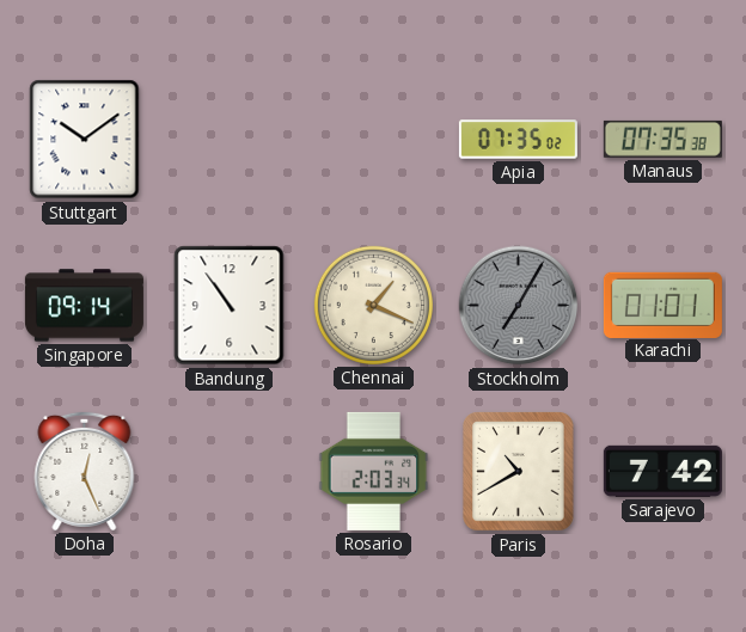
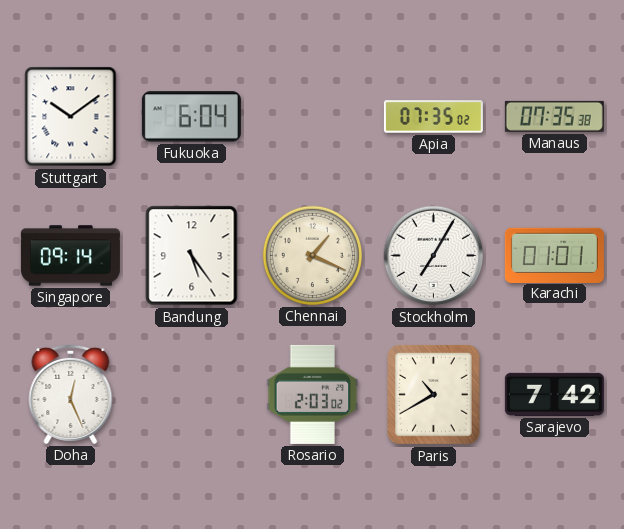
Fukuoka: none -> 6:04 (191, 117)
Bandung: 10:54 -> 5:24 (192, 256)
Stockholm dial: grey -> white (434, 256)
Rosario: 2:03:34 -> 2:03:02 (313, 394)
